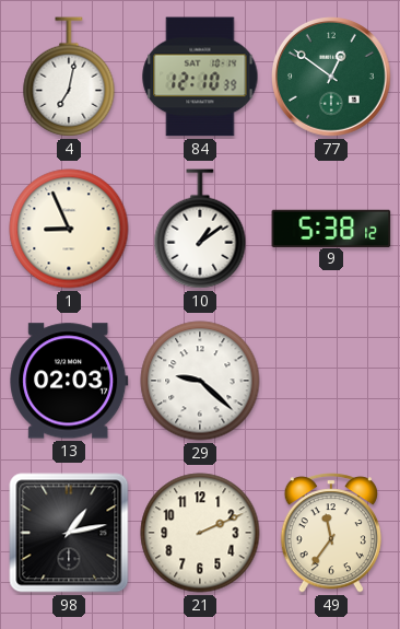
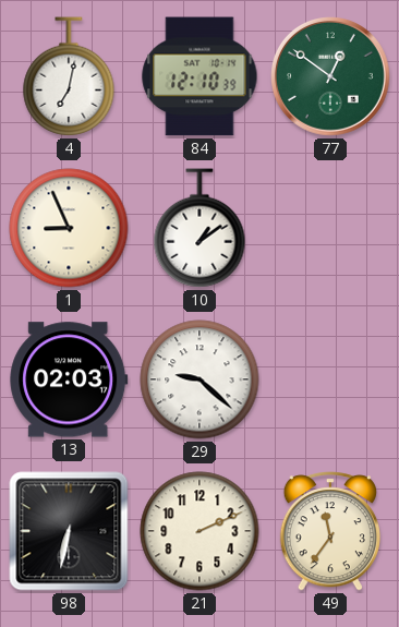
9: 5:38 -> none (331, 228)
98: 1:13 -> 6:32 (69, 531)
